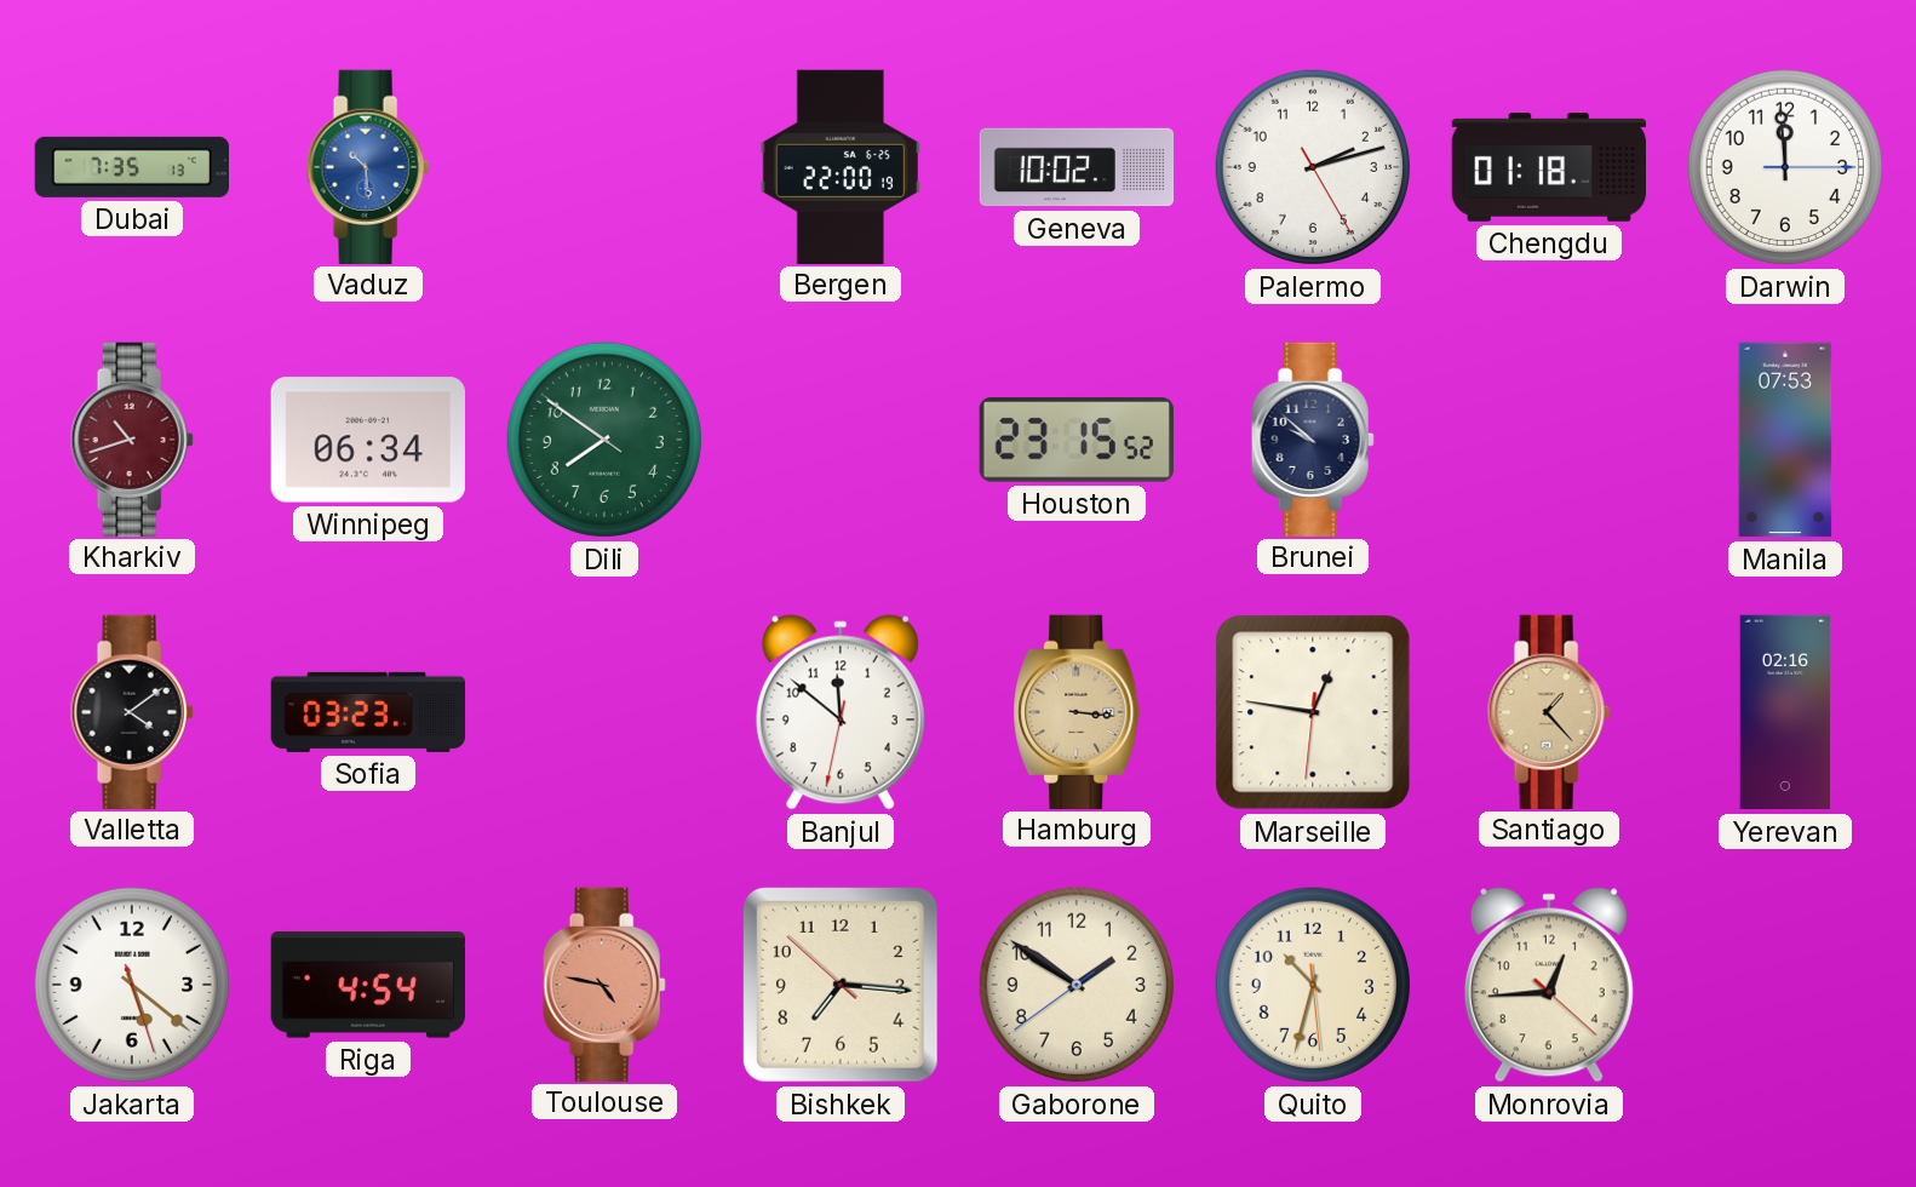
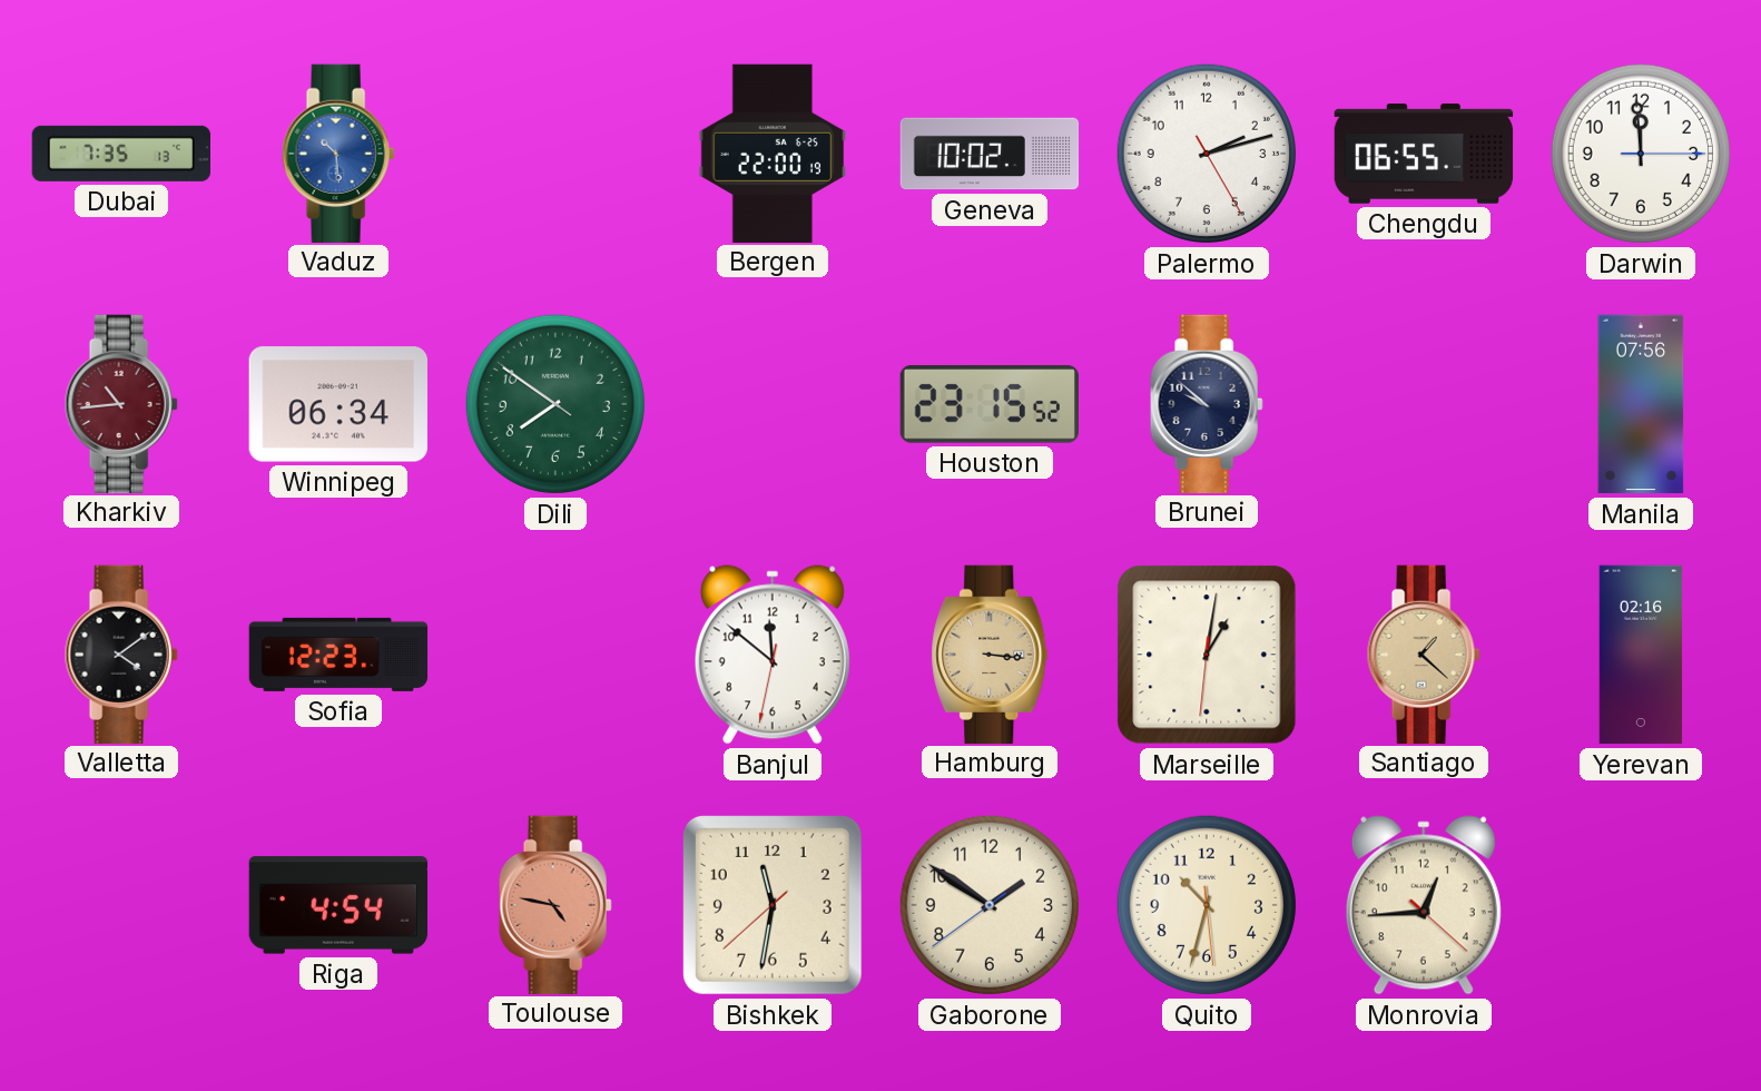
Chengdu: 01:18 -> 06:55 (1424, 154)
Kharkiv: 10:42 -> 10:44 (121, 403)
Manila: 07:53 -> 07:56 (1641, 404)
Sofia: 03:23 -> 12:23 (338, 655)
Marseille: 12:46 -> 1:01 (1207, 655)
Santiago: 1:23 -> 1:22 (1424, 653)
Jakarta: 5:21 -> none (132, 985)
Bishkek: 7:15 -> 11:31 (773, 905)
